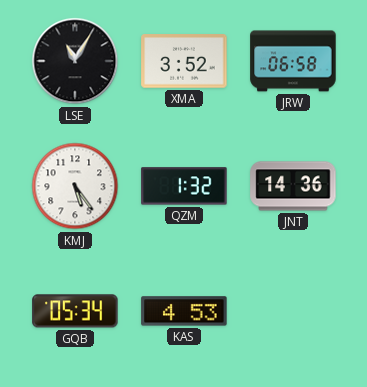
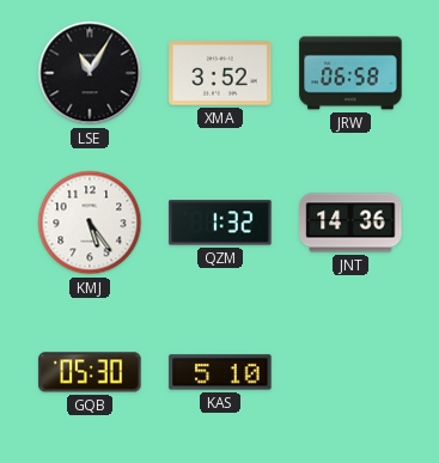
GQB: 05:34 -> 05:30 (90, 372)
KAS: 4:53 -> 5:10 (220, 372)
